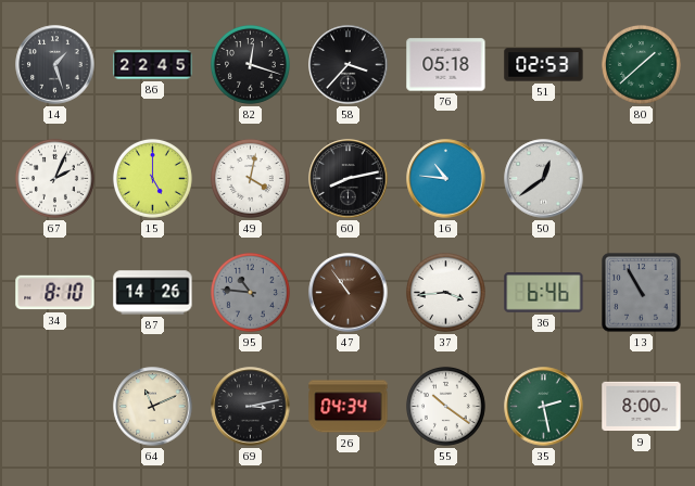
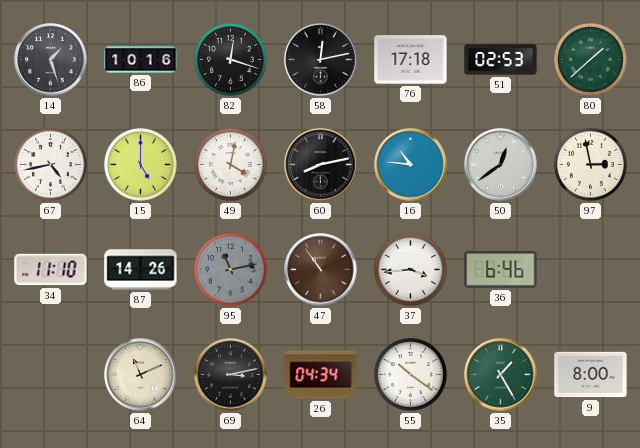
86: 22:45 -> 10:16 (141, 60)
58: 3:37 -> 12:13 (321, 60)
76: 05:18 -> 17:18 (411, 60)
67: 2:04 -> 4:43 (50, 164)
97: none -> 2:58 (590, 164)
34: 8:10 -> 11:10 (51, 270)
95: 10:46 -> 11:13 (230, 269)
13: 10:55 -> none (642, 293)
35: 2:28 -> 1:25 (501, 375)
